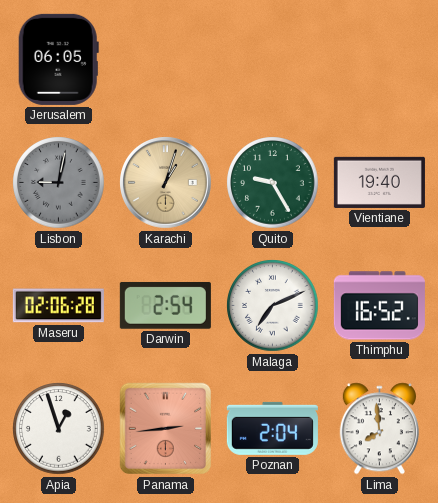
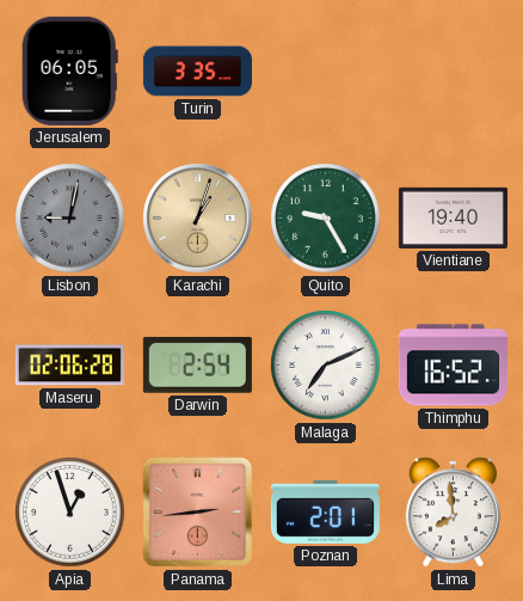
Turin: none -> 3:35 (197, 72)
Poznan: 2:04 -> 2:01 (325, 511)
